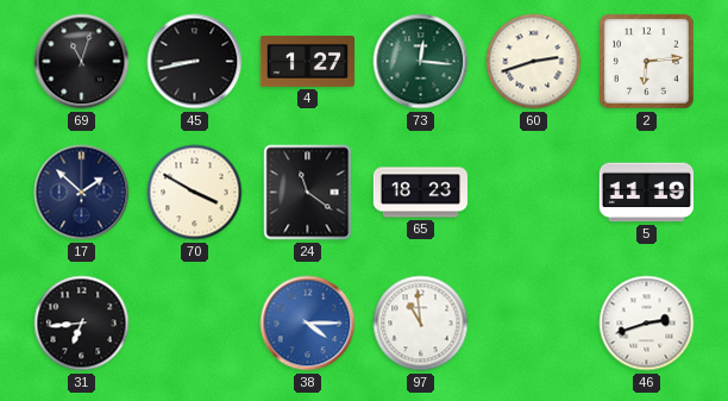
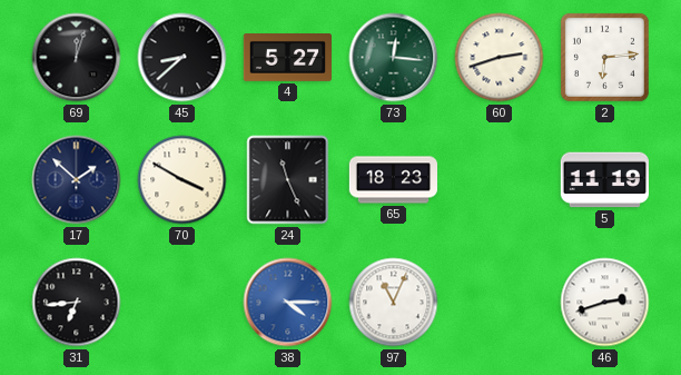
69: 11:03 -> 12:03 (77, 58)
45: 8:43 -> 8:38 (182, 58)
4: 1:27 -> 5:27 (287, 58)
24: 11:21 -> 11:26 (288, 180)
97: 10:59 -> 11:04 (394, 303)
